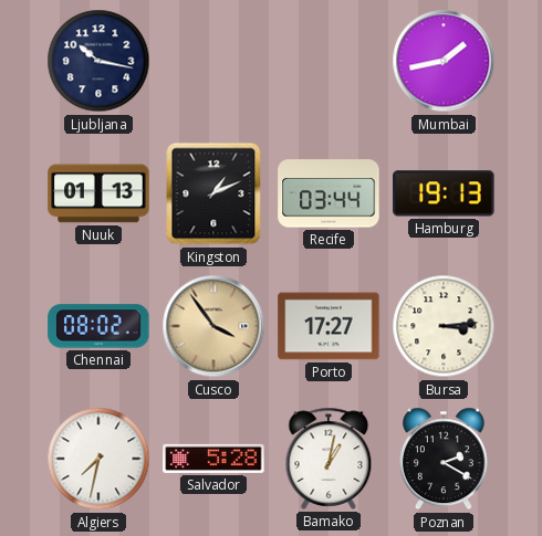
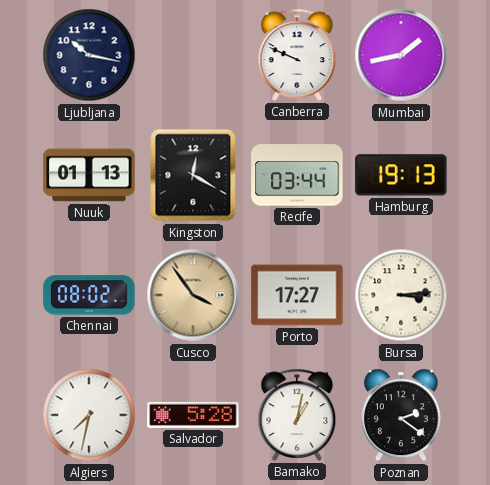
Canberra: none -> 9:49 (297, 55)
Kingston: 1:11 -> 12:20 (193, 175)
Poznan: 2:20 -> 2:21 (401, 415)
